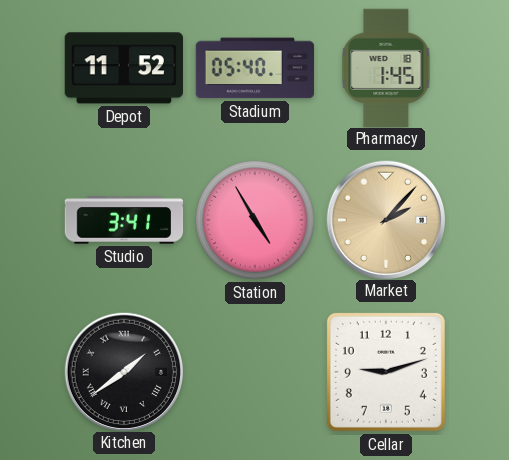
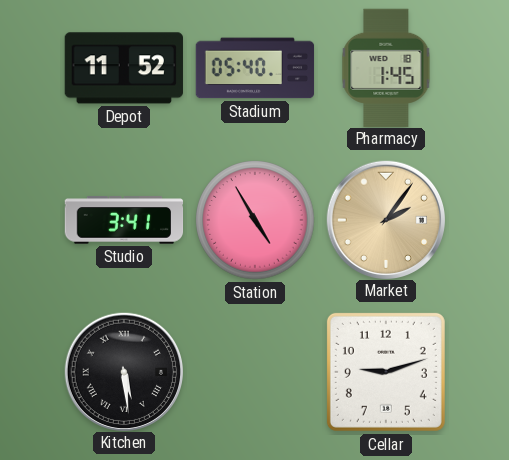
Market: 2:07 -> 2:06 (385, 219)
Kitchen: 1:39 -> 5:29 (123, 371)
